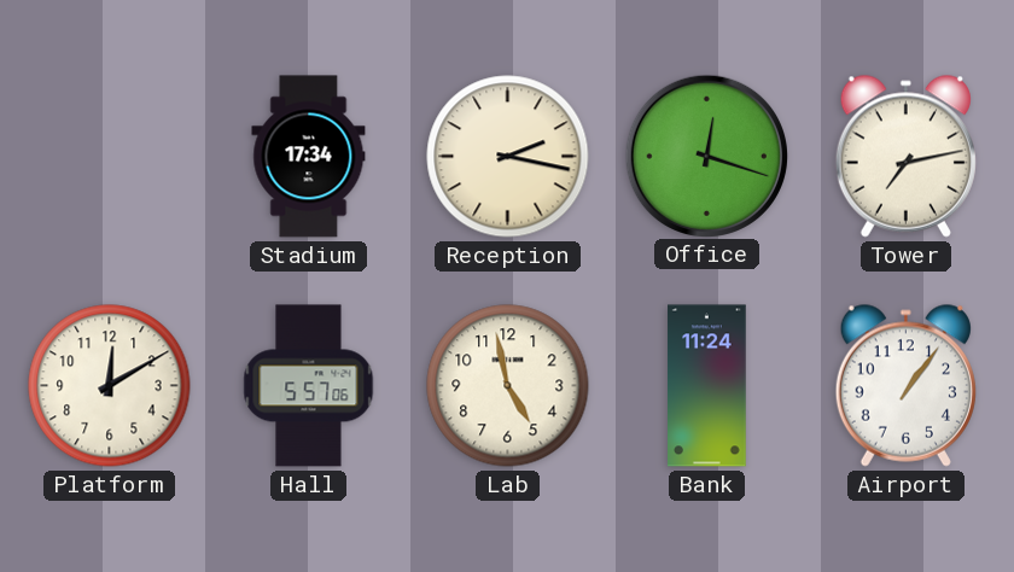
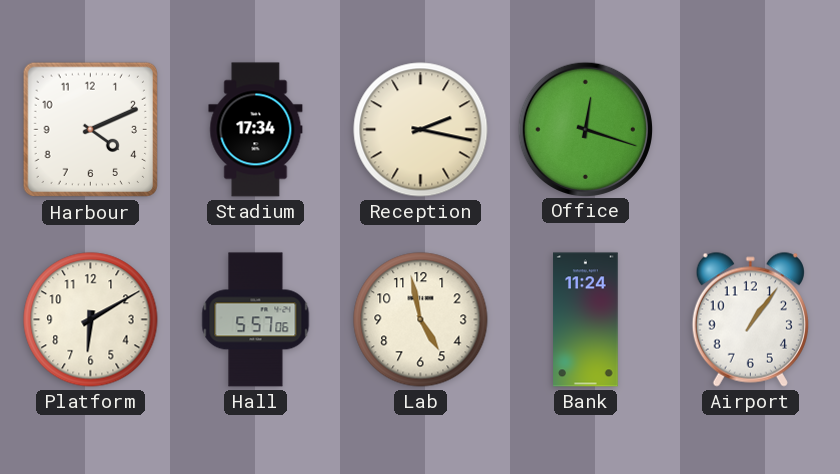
Harbour: none -> 4:11 (91, 130)
Tower: 7:13 -> none (905, 156)
Platform: 12:10 -> 6:10 (91, 320)
